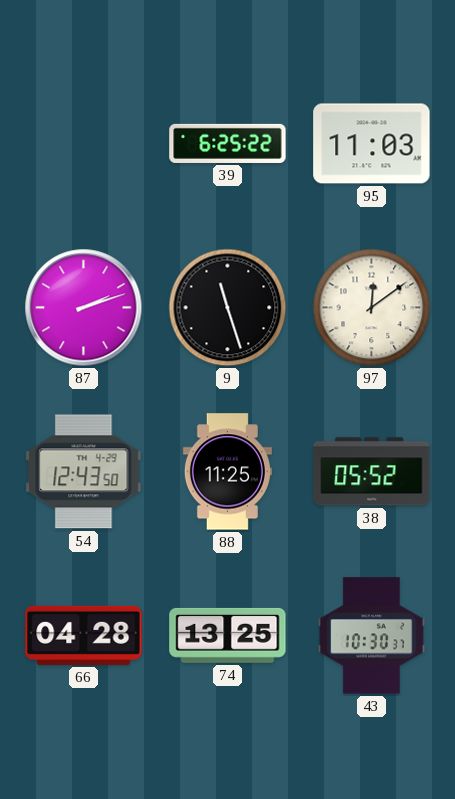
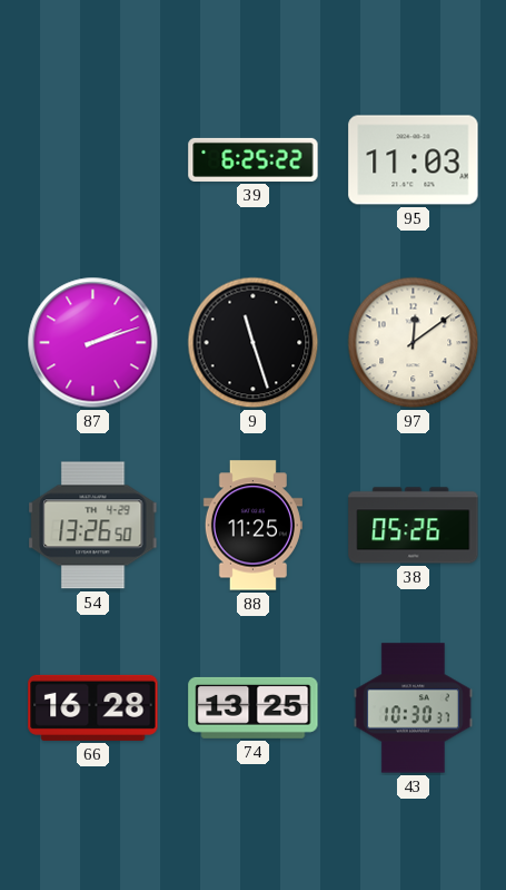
54: 12:43 -> 13:26 (93, 526)
38: 05:52 -> 05:26 (414, 526)
66: 04:28 -> 16:28 (93, 707)
